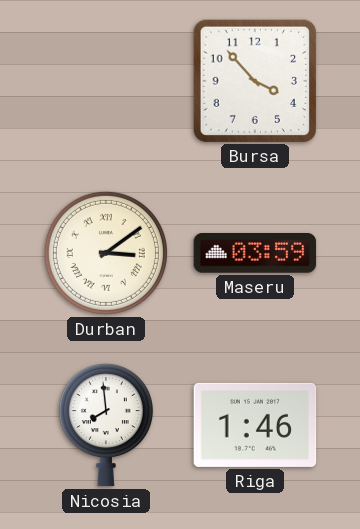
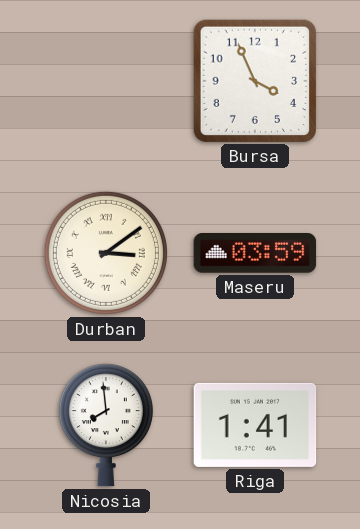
Bursa: 3:53 -> 3:56 (254, 80)
Riga: 1:46 -> 1:41 (255, 425)
